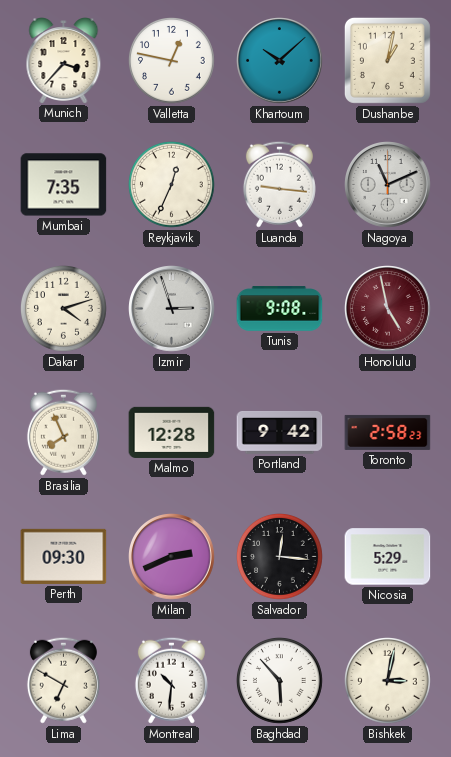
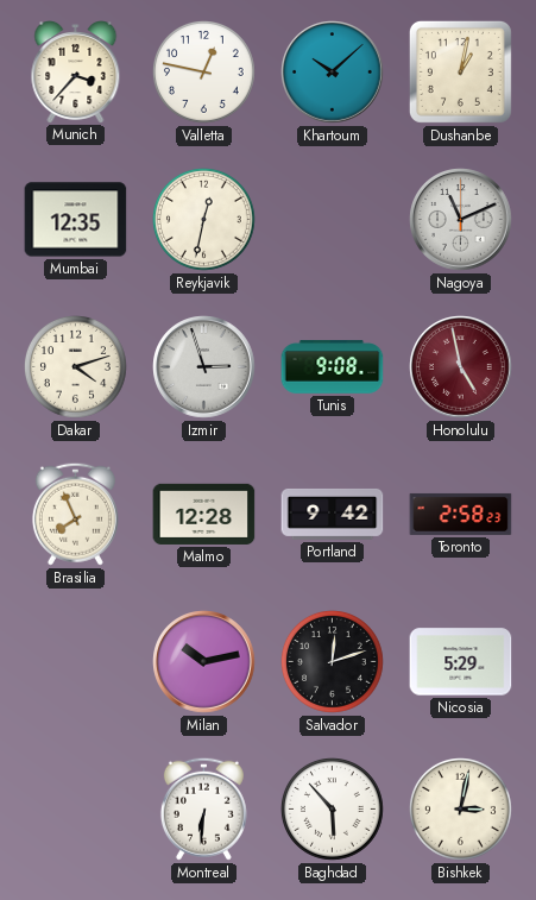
Mumbai: 7:35 -> 12:35 (76, 220)
Reykjavik: 12:34 -> 12:32 (204, 220)
Luanda: 9:16 -> none (279, 184)
Perth: 09:30 -> none (64, 556)
Milan: 2:41 -> 10:13 (204, 662)
Salvador: 12:16 -> 12:12 (333, 662)
Lima: 6:50 -> none (63, 680)
Montreal: 10:31 -> 6:31 (203, 808)
